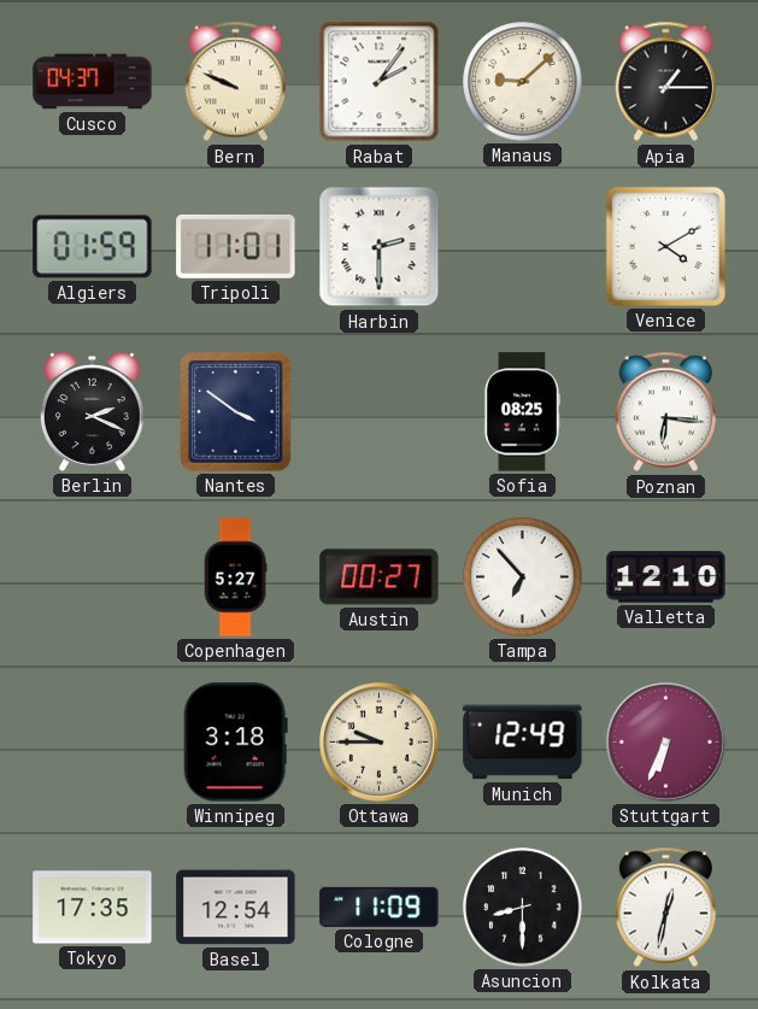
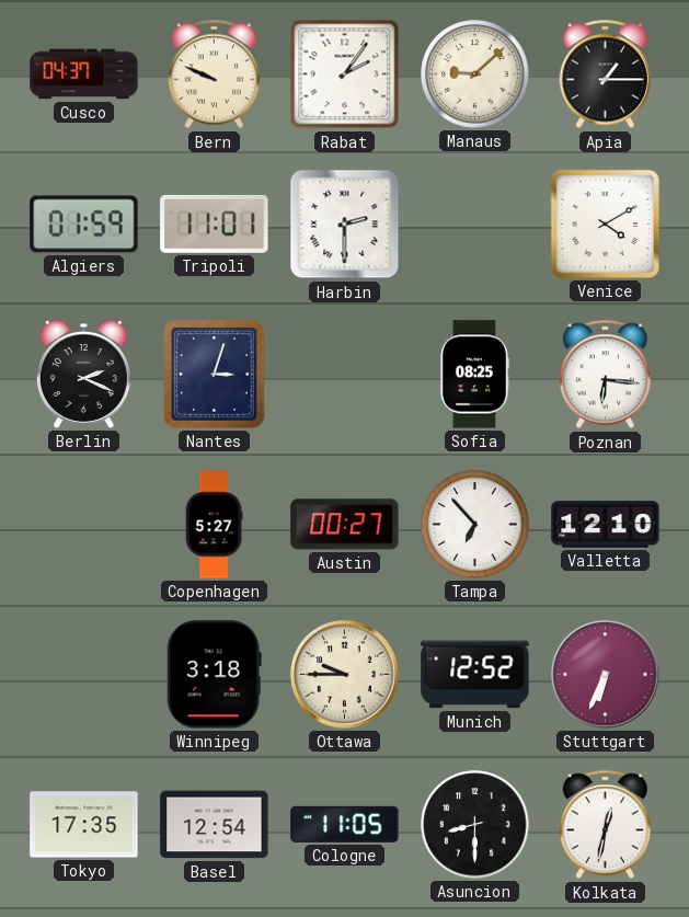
Nantes: 3:51 -> 3:03 (215, 375)
Munich: 12:49 -> 12:52 (475, 675)
Cologne: 11:09 -> 11:05 (345, 824)
